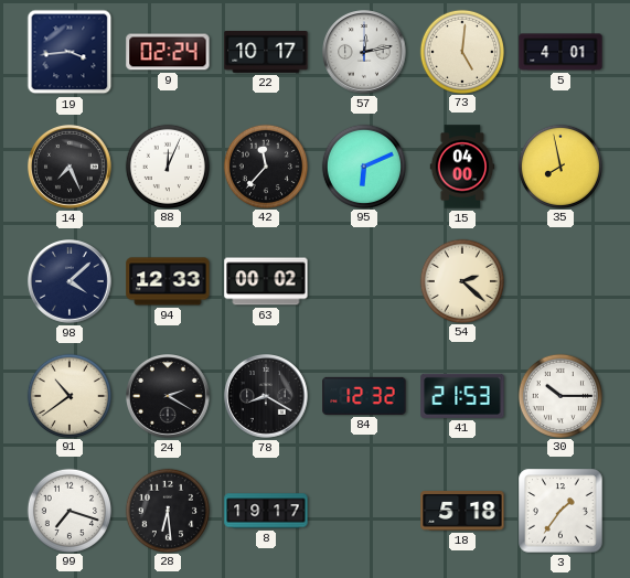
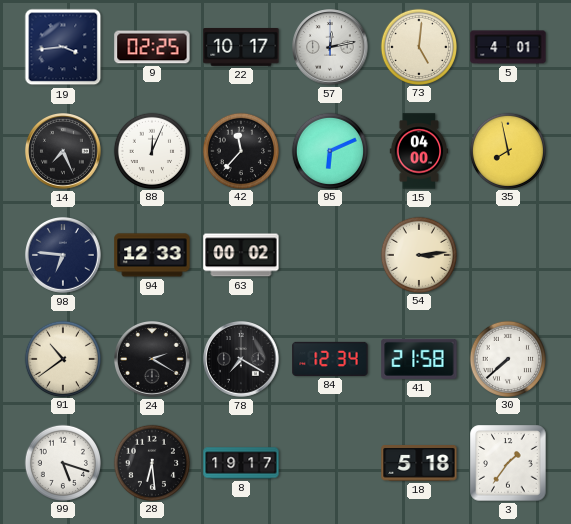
9: 02:24 -> 02:25 (152, 47)
98: 4:08 -> 6:46 (64, 256)
54: 2:22 -> 3:14 (418, 254)
78: 8:20 -> 7:20 (242, 360)
84: 12:32 -> 12:34 (330, 359)
41: 21:53 -> 21:58 (419, 359)
30: 10:15 -> 7:38 (507, 358)
99: 7:18 -> 5:18 (62, 462)
